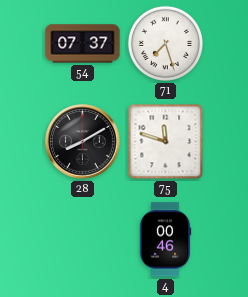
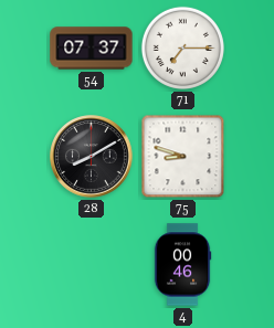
71: 7:27 -> 7:15 (182, 47)
75: 11:48 -> 8:48 (183, 157)
